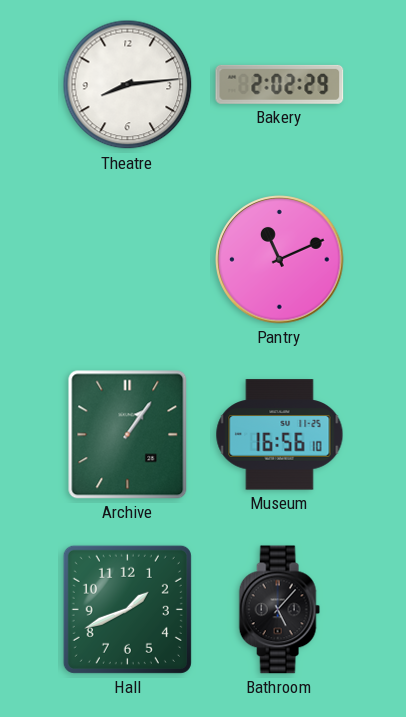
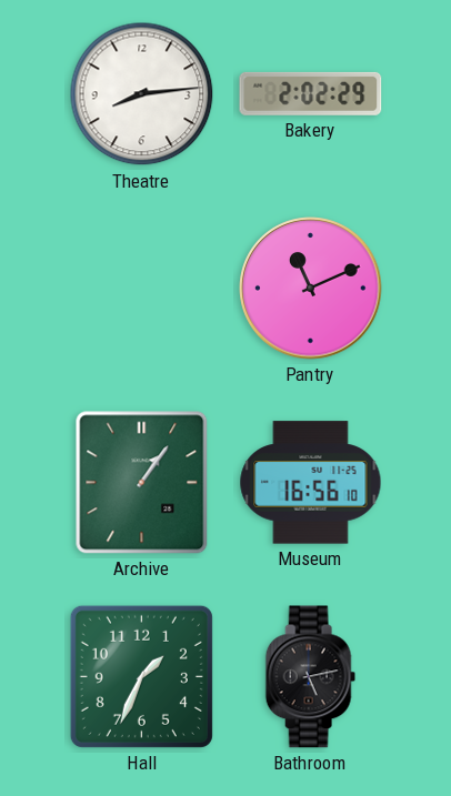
Hall: 1:41 -> 1:34 (141, 676)
Bathroom: 5:07 -> 5:13 (310, 677)
